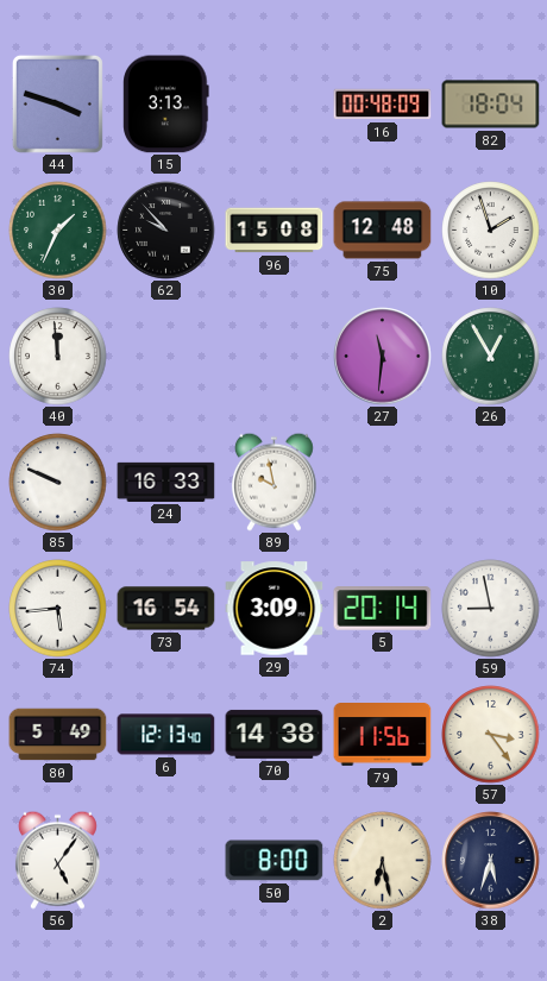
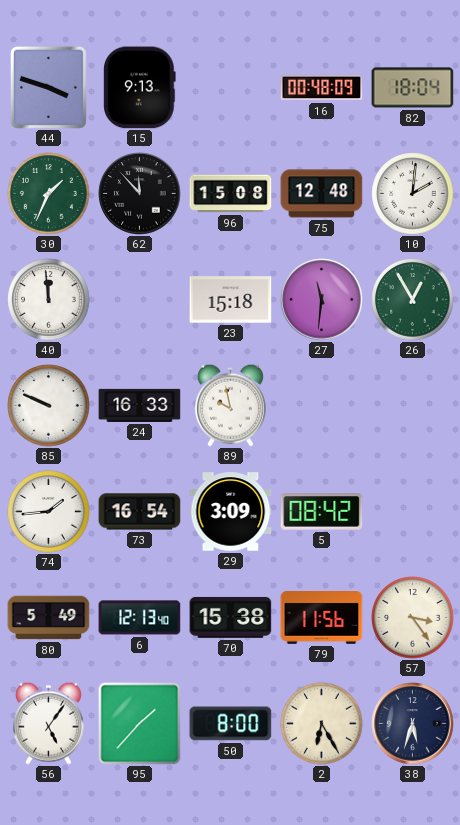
15: 3:13 -> 9:13 (140, 88)
62: 9:53 -> 11:53 (140, 194)
10: 1:57 -> 2:01 (413, 194)
23: none -> 15:18 (231, 300)
74: 5:44 -> 1:44 (49, 512)
5: 20:14 -> 08:42 (322, 512)
59: 8:58 -> none (491, 609)
70: 14:38 -> 15:38 (231, 617)
95: none -> 1:37 (140, 724)
2: 6:28 -> 6:25 (322, 724)
